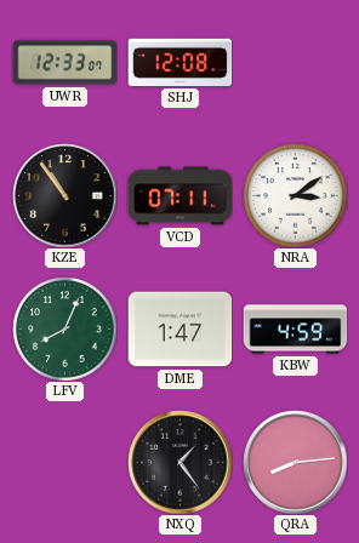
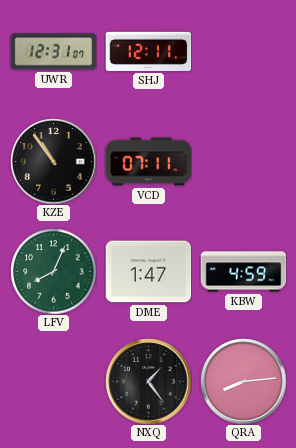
UWR: 12:33 -> 12:31 (53, 52)
SHJ: 12:08 -> 12:11 (148, 51)
NRA: 3:09 -> none (295, 195)
